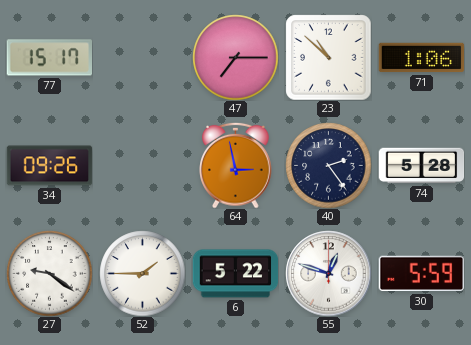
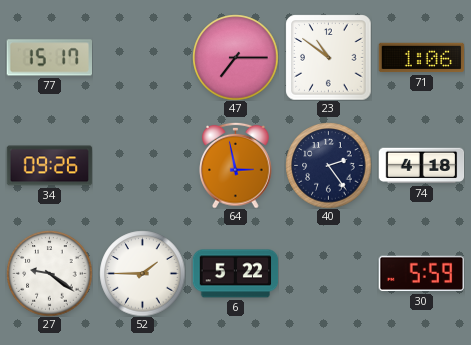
23: 10:52 -> 10:51 (328, 57)
74: 5:28 -> 4:18 (421, 166)
55: 12:48 -> none (328, 273)
